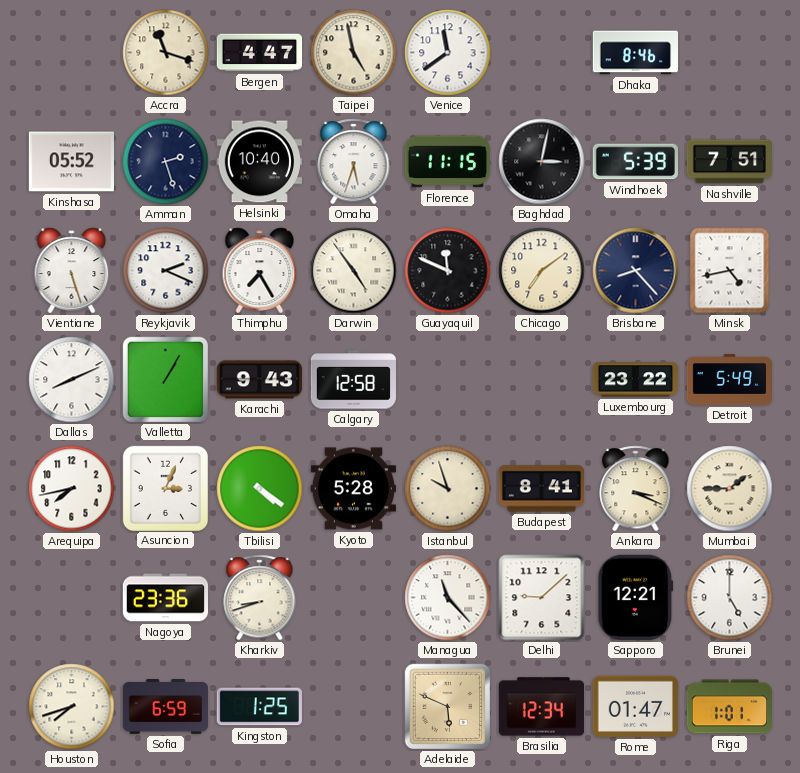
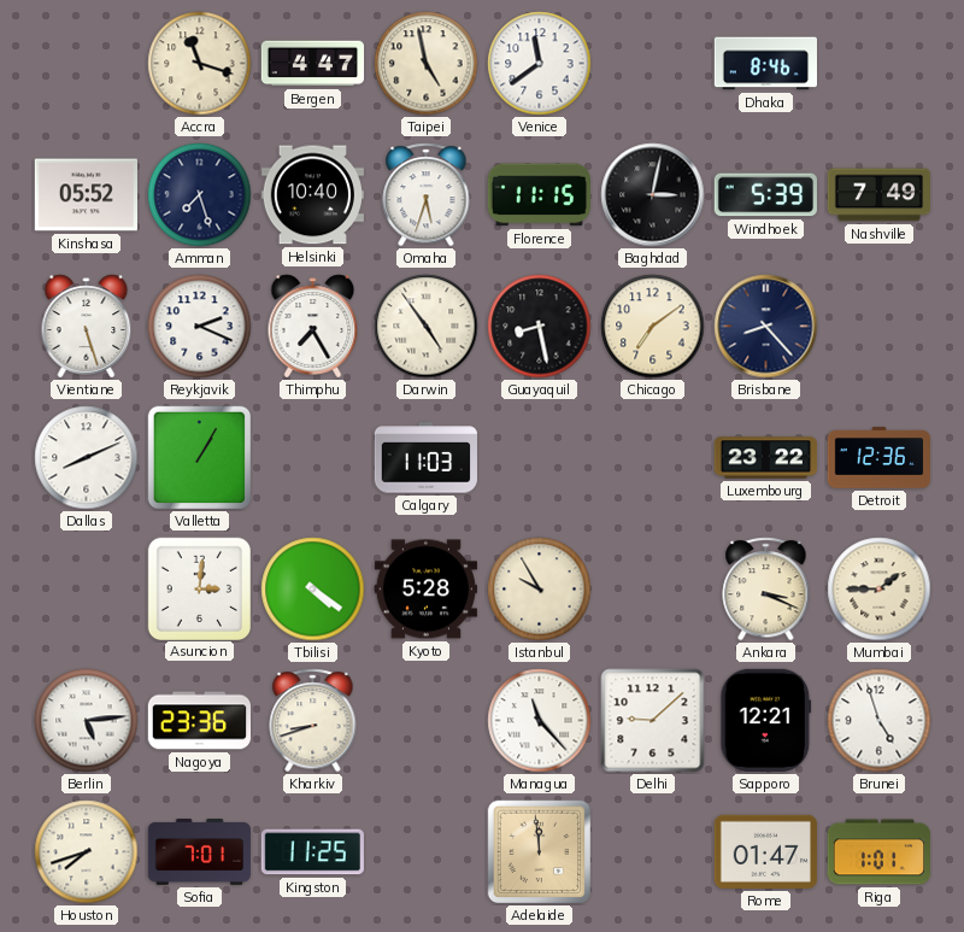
Amman: 2:27 -> 7:27 (200, 195)
Nashville: 7:51 -> 7:49 (878, 195)
Guayaquil: 11:49 -> 8:28 (540, 327)
Minsk: 4:43 -> none (730, 271)
Karachi: 9:43 -> none (259, 380)
Calgary: 12:58 -> 11:03 (425, 458)
Detroit: 5:49 -> 12:36 (878, 458)
Arequipa: 7:43 -> none (72, 489)
Asuncion: 3:04 -> 3:01 (199, 588)
Istanbul: 9:57 -> 9:55 (540, 590)
Budapest: 8:41 -> none (541, 489)
Berlin: none -> 5:14 (87, 721)
Brunei: 5:00 -> 4:57 (880, 721)
Sofia: 6:59 -> 7:01 (199, 852)
Kingston: 1:25 -> 11:25 (312, 852)
Adelaide: 5:49 -> 11:59 (540, 852)
Brasilia: 12:34 -> none (541, 707)
